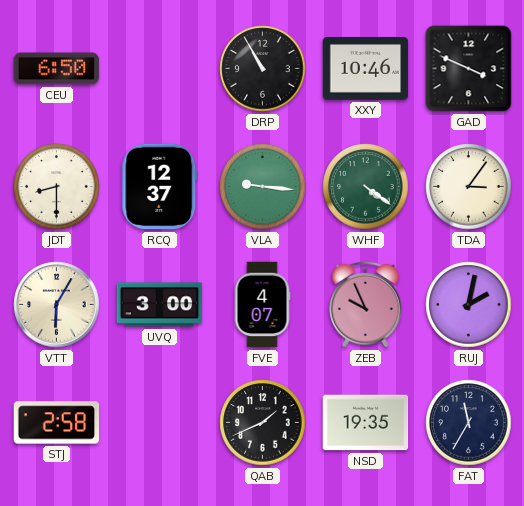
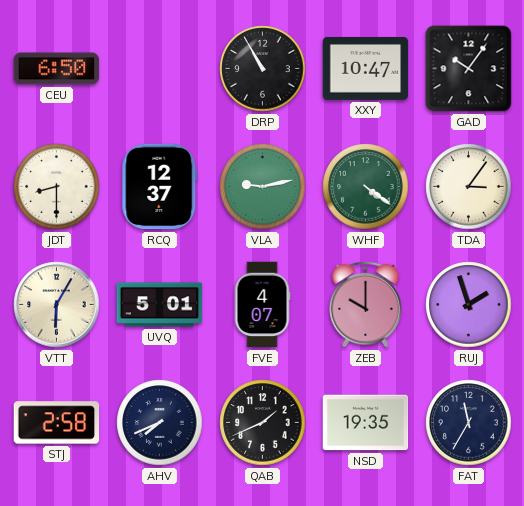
XXY: 10:46 -> 10:47 (366, 68)
GAD: 3:49 -> 10:06 (469, 69)
VLA: 9:16 -> 9:13 (263, 187)
UVQ: 3:00 -> 5:01 (160, 305)
ZEB: 9:56 -> 10:00 (366, 304)
RUJ: 2:02 -> 1:57 (469, 305)
AHV: none -> 7:41 (160, 423)
